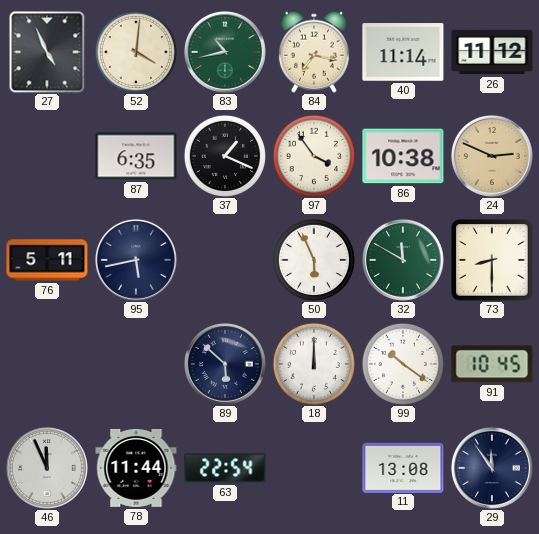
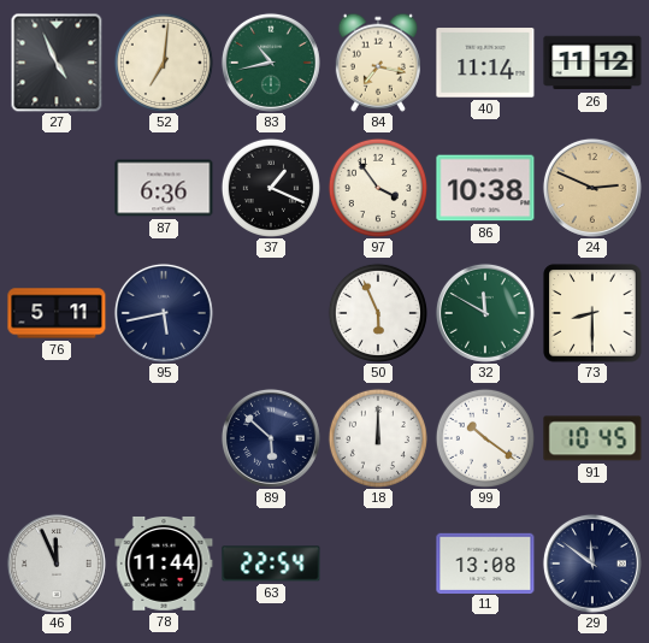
52: 4:01 -> 7:01 (164, 63)
87: 6:35 -> 6:36 (164, 188)
29: 11:54 -> 11:51 (592, 564)
